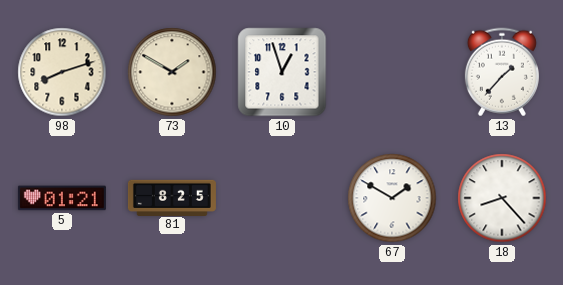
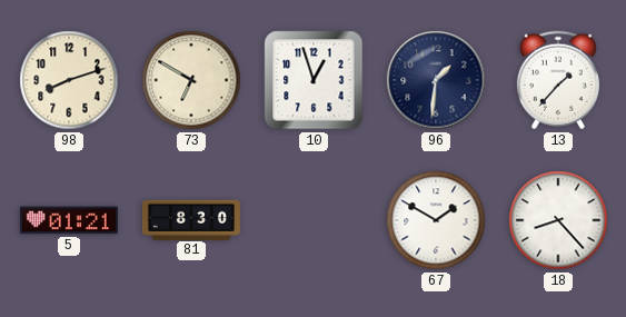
73: 1:50 -> 6:50 (191, 80)
96: none -> 1:31 (436, 80)
81: 8:25 -> 8:30 (191, 219)
